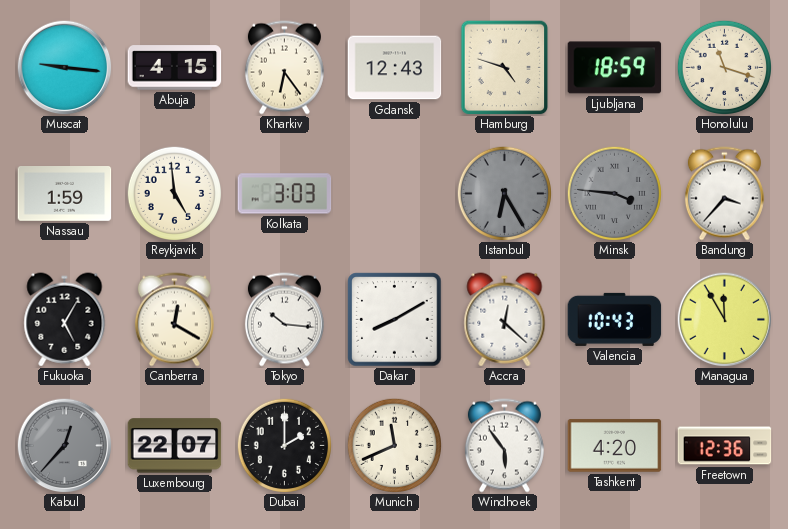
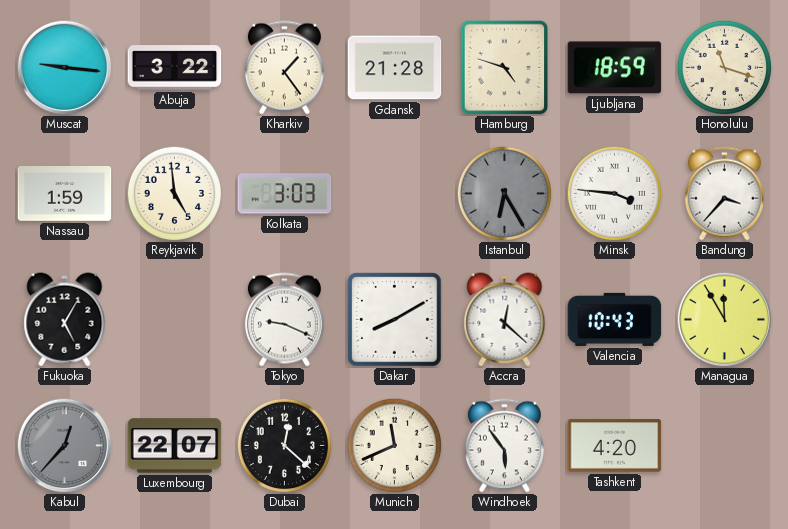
Abuja: 4:15 -> 3:22 (175, 68)
Kharkiv: 6:24 -> 1:24 (284, 68)
Gdansk: 12:43 -> 21:28 (395, 68)
Minsk dial: grey -> white (614, 193)
Canberra: 12:20 -> none (174, 320)
Tokyo: 10:16 -> 9:19 (284, 320)
Dubai: 2:00 -> 12:22 (284, 445)
Freetown: 12:36 -> none (725, 446)
